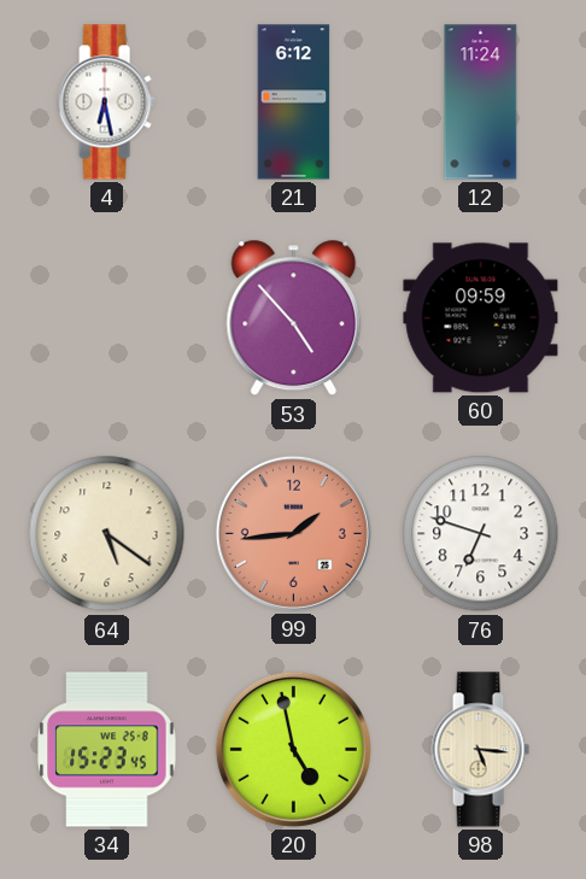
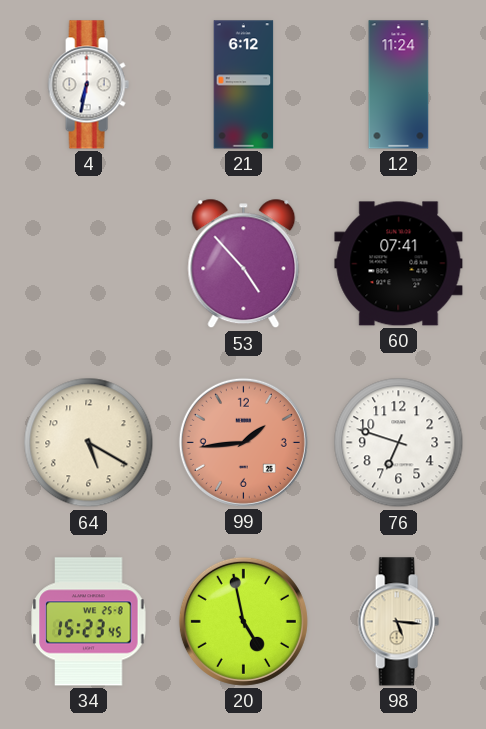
4: 6:28 -> 6:32 (88, 85)
60: 09:59 -> 07:41 (399, 264)
64: 5:21 -> 5:20 (89, 443)
